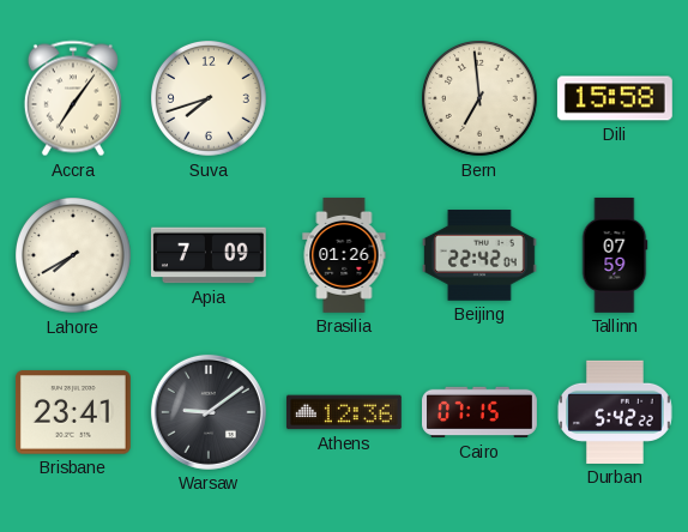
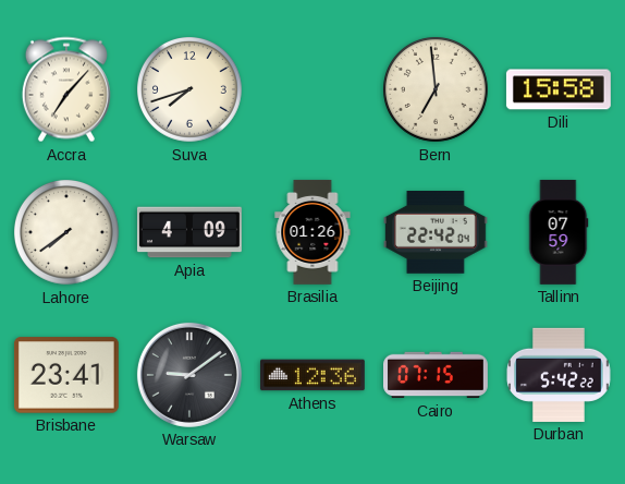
Accra: 7:06 -> 7:07 (66, 89)
Lahore: 7:40 -> 7:39 (68, 233)
Apia: 7:09 -> 4:09 (189, 232)
